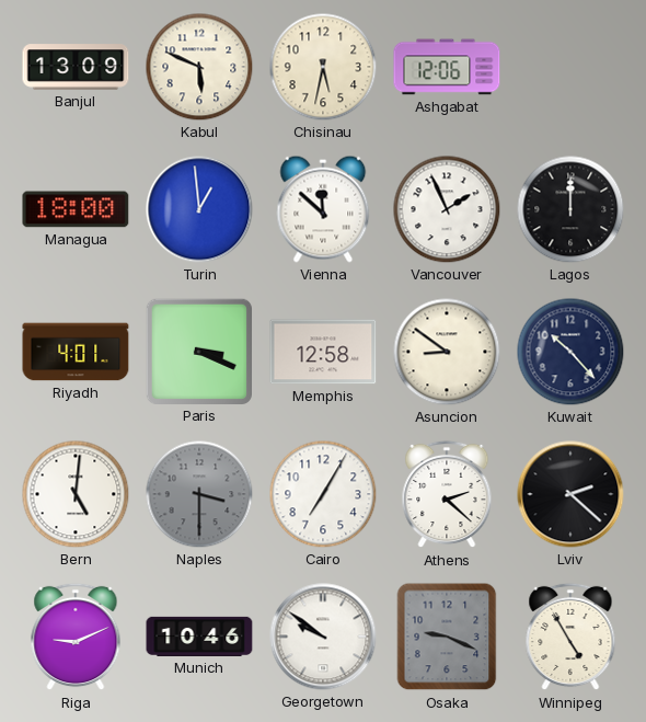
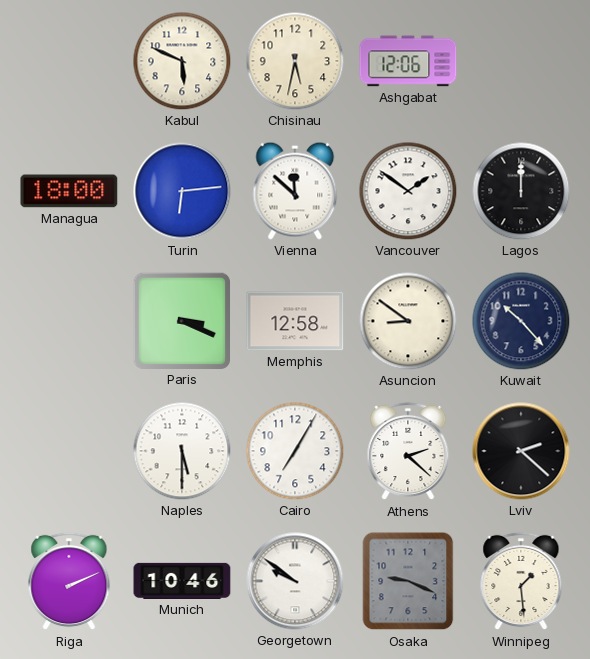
Banjul: 13:09 -> none (76, 67)
Turin: 12:59 -> 6:14 (182, 191)
Vancouver: 1:56 -> 1:51 (408, 191)
Riyadh: 4:01 -> none (76, 352)
Bern: 5:01 -> none (76, 494)
Naples: 3:30 -> 5:30 (182, 451)
Naples dial: grey -> white (182, 451)
Riga: 9:11 -> 2:11 (69, 581)
Winnipeg: 4:55 -> 1:29 (521, 581)
